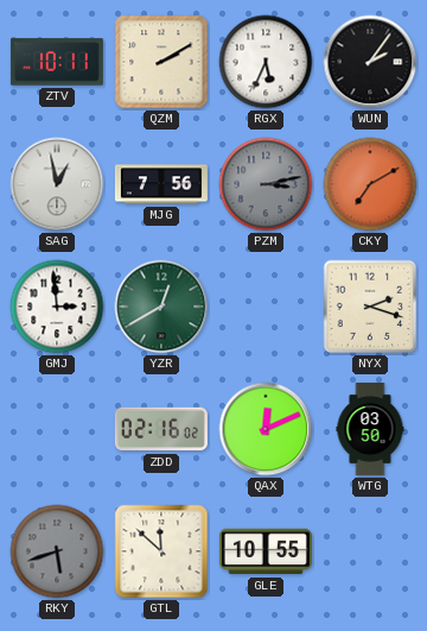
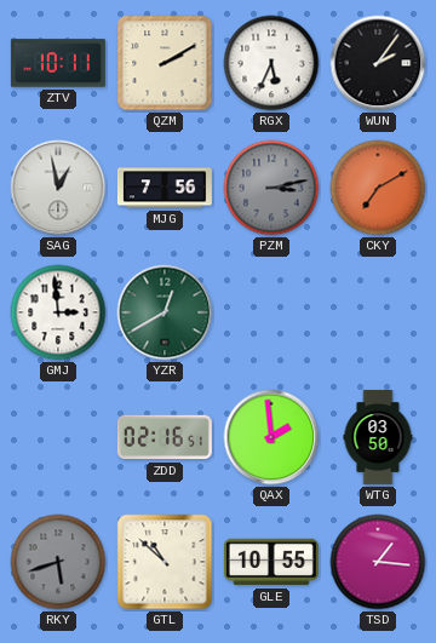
NYX: 2:18 -> none (370, 307)
ZDD: 02:16:02 -> 02:16:51 (165, 437)
QAX: 12:11 -> 1:59 (271, 437)
GTL: 11:52 -> 10:52 (165, 562)
TSD: none -> 1:16 (378, 562)
